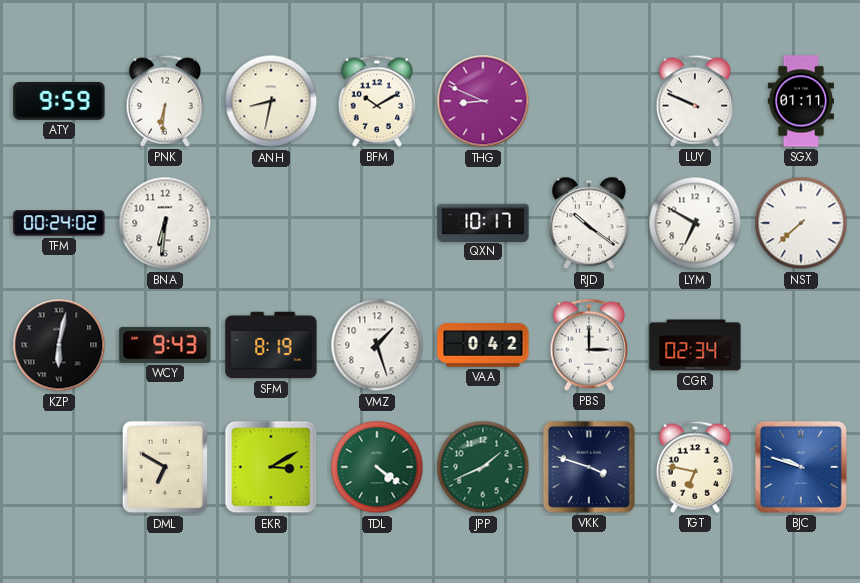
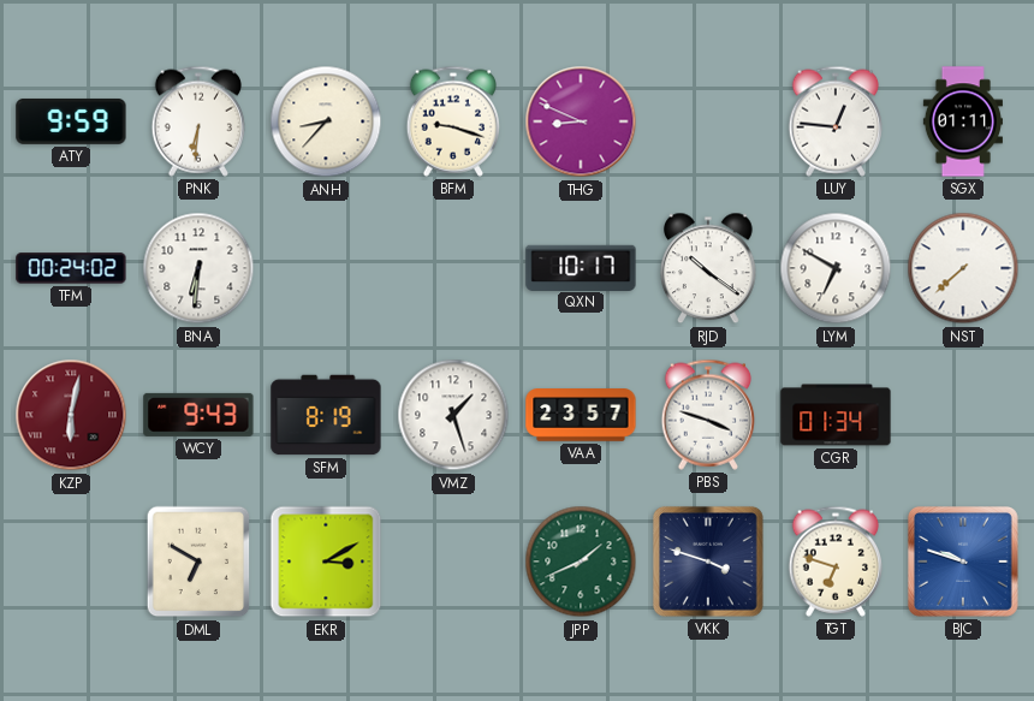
ANH: 8:32 -> 8:37 (326, 121)
BFM: 10:10 -> 9:18 (452, 121)
LUY: 9:49 -> 12:46 (834, 121)
KZP dial: black -> burgundy (71, 415)
VAA: 0:42 -> 23:57 (581, 415)
PBS: 3:00 -> 3:48 (707, 415)
CGR: 02:34 -> 01:34 (836, 415)
TDL: 4:21 -> none (377, 467)
TGT: 6:47 -> 6:48 (834, 562)
